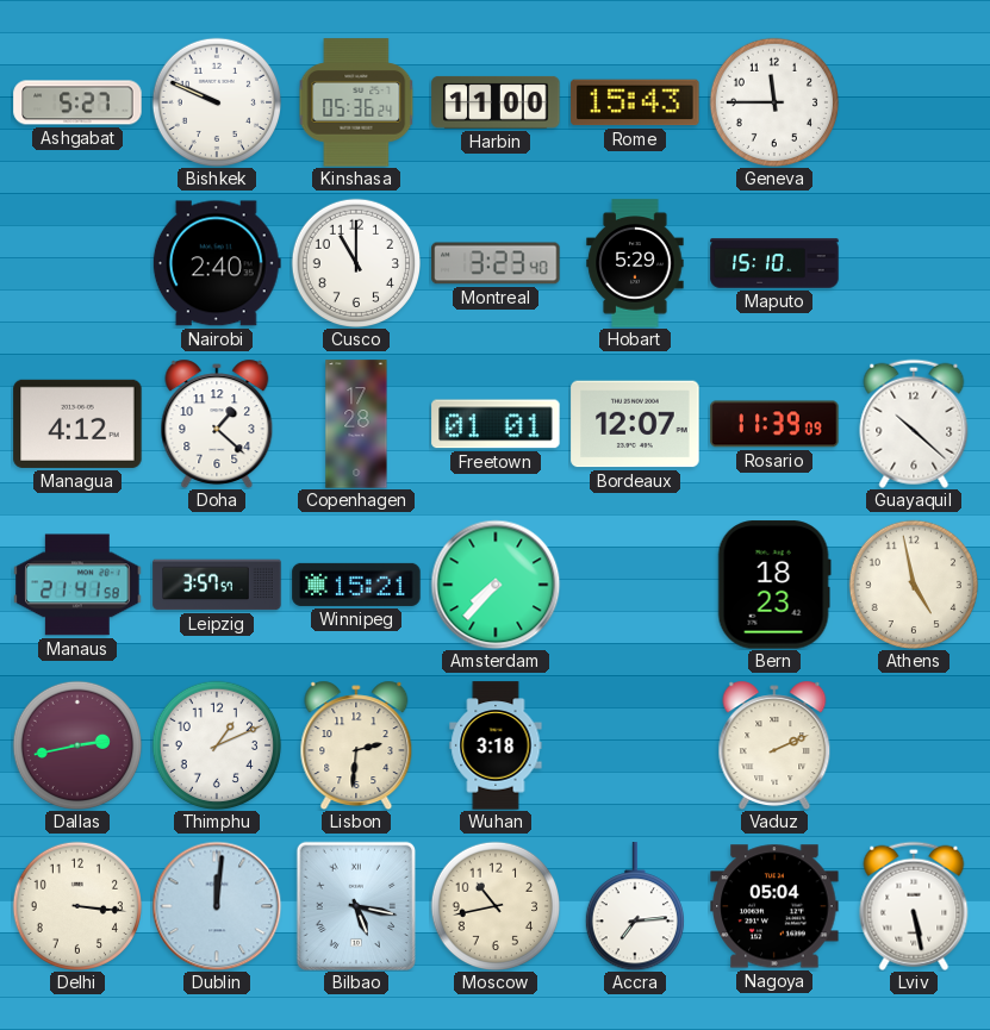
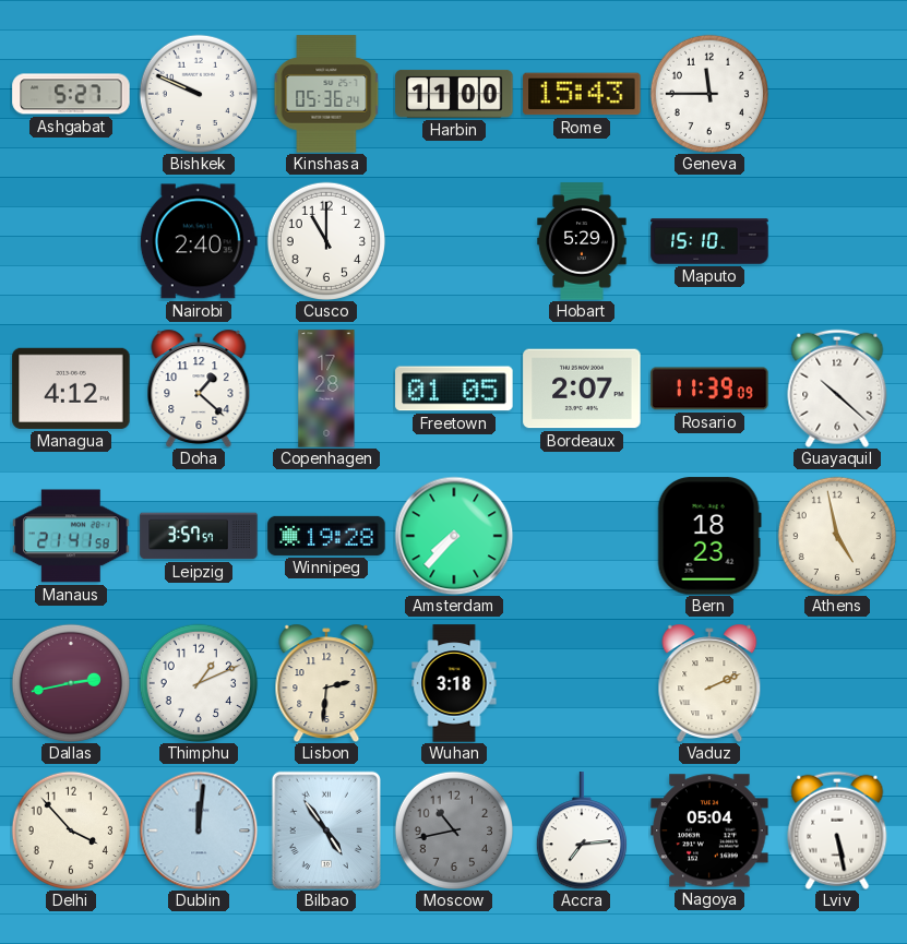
Montreal: 3:23 -> none (496, 263)
Freetown: 01:01 -> 01:05 (454, 389)
Bordeaux: 12:07 -> 2:07 (582, 389)
Winnipeg: 15:21 -> 19:28 (326, 536)
Delhi: 3:16 -> 3:53 (70, 829)
Bilbao: 5:17 -> 4:54 (326, 829)
Moscow dial: cream -> grey (453, 829)
